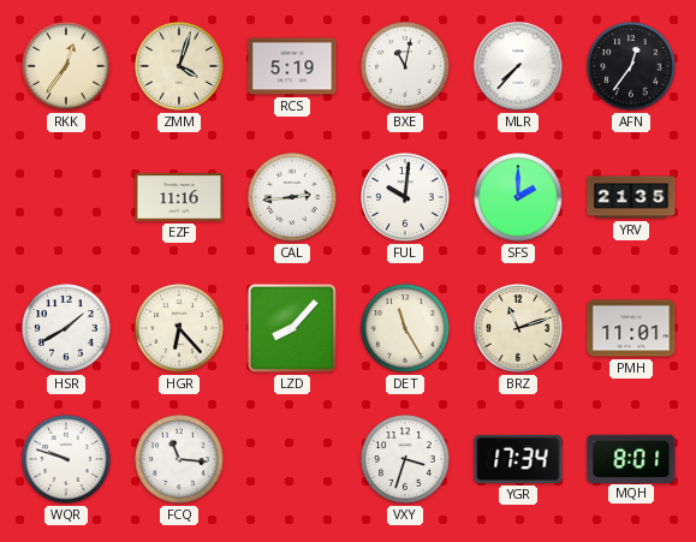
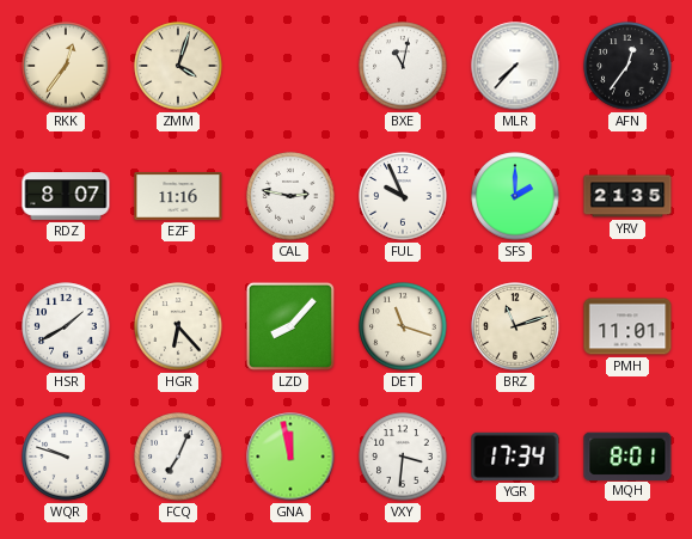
RCS: 5:19 -> none (292, 66)
RDZ: none -> 8:07 (66, 196)
CAL: 2:44 -> 2:47 (290, 196)
FUL: 10:01 -> 9:56 (403, 196)
DET: 11:25 -> 11:18 (403, 326)
FCQ: 11:16 -> 7:04 (178, 457)
GNA: none -> 11:58 (290, 457)
VXY: 3:33 -> 3:31 (403, 457)
